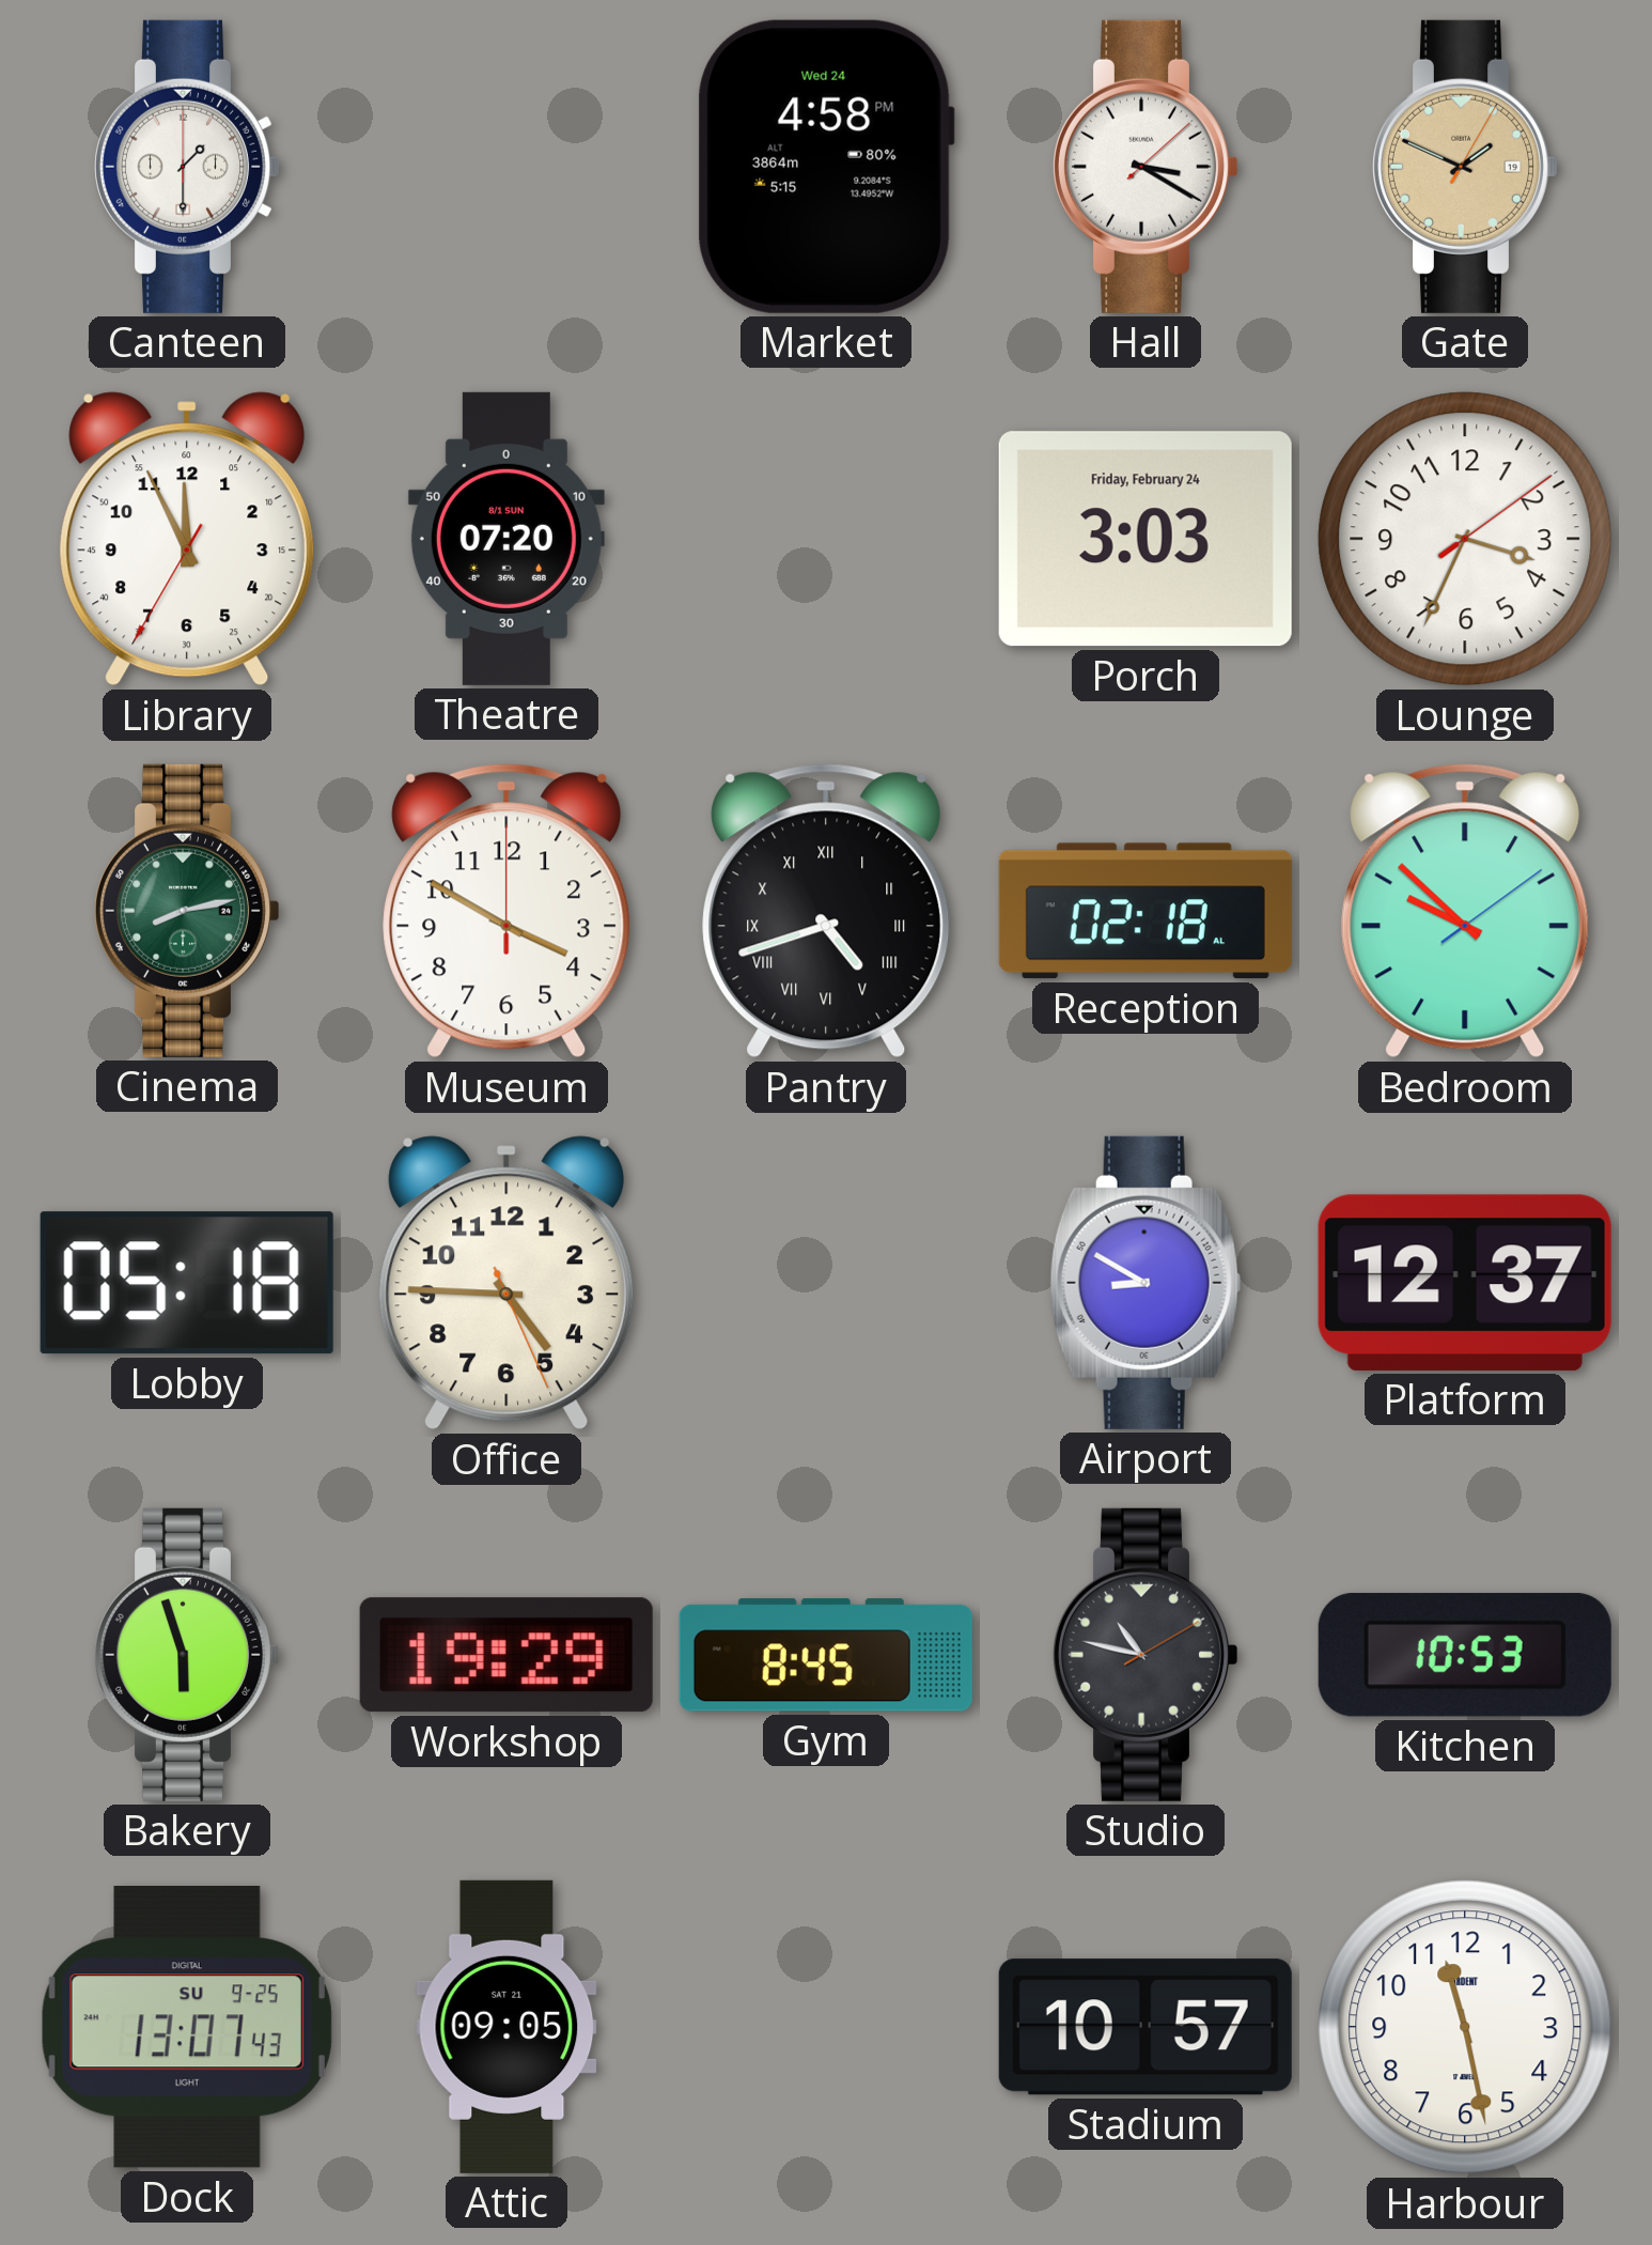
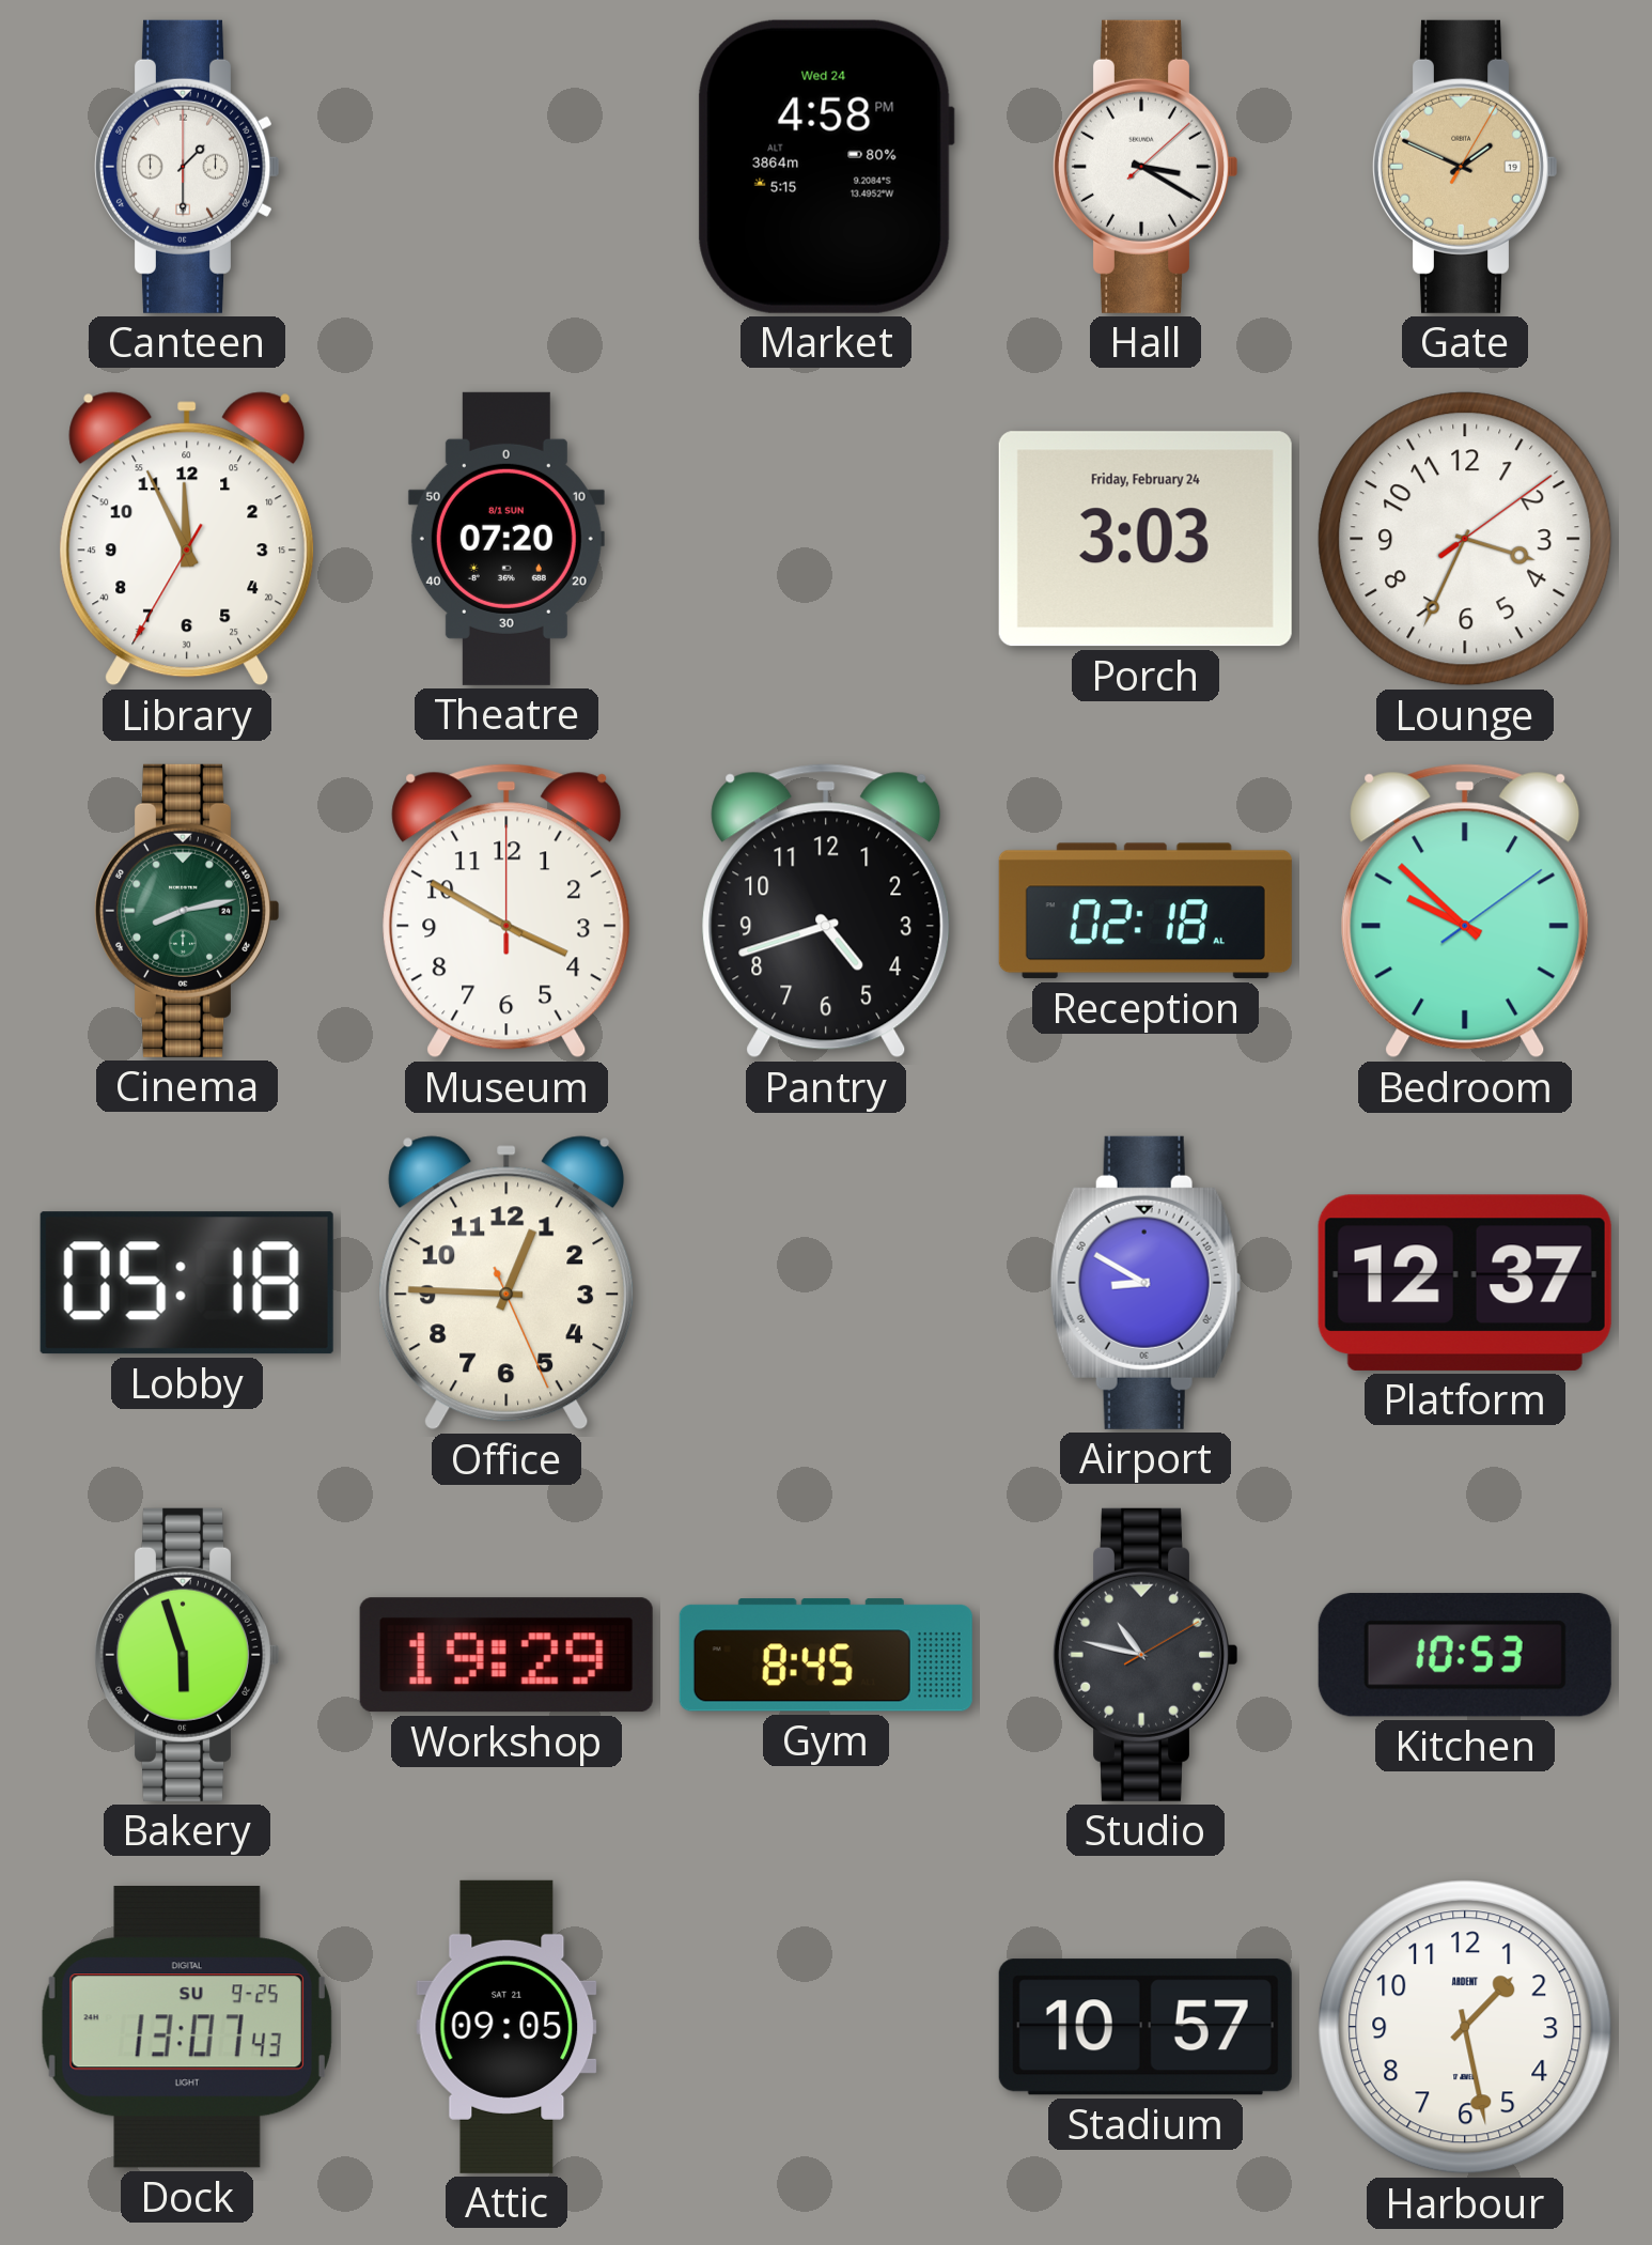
Pantry numerals: Roman -> Arabic (826, 911)
Office: 4:45 -> 12:45 (506, 1283)
Harbour: 11:28 -> 1:28 (1465, 2027)
